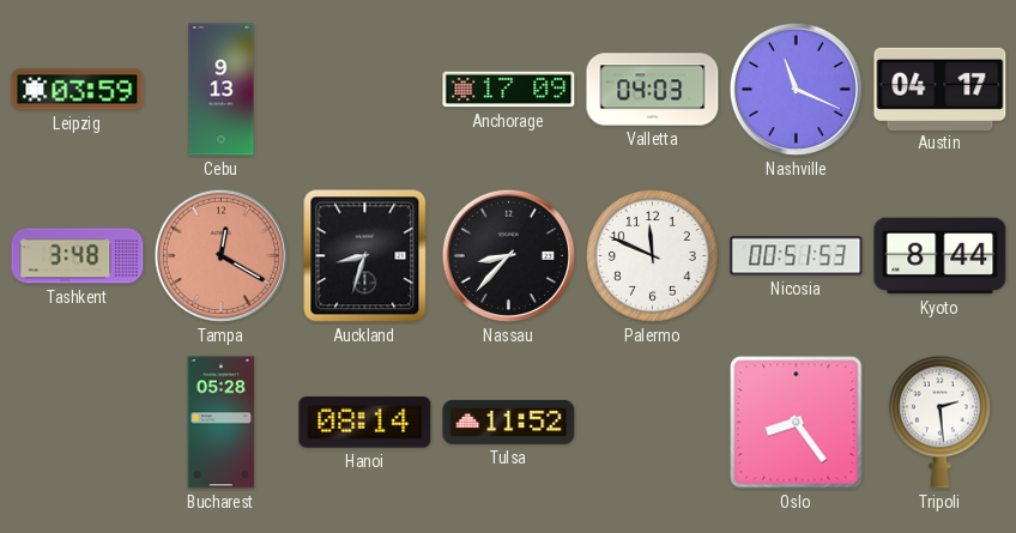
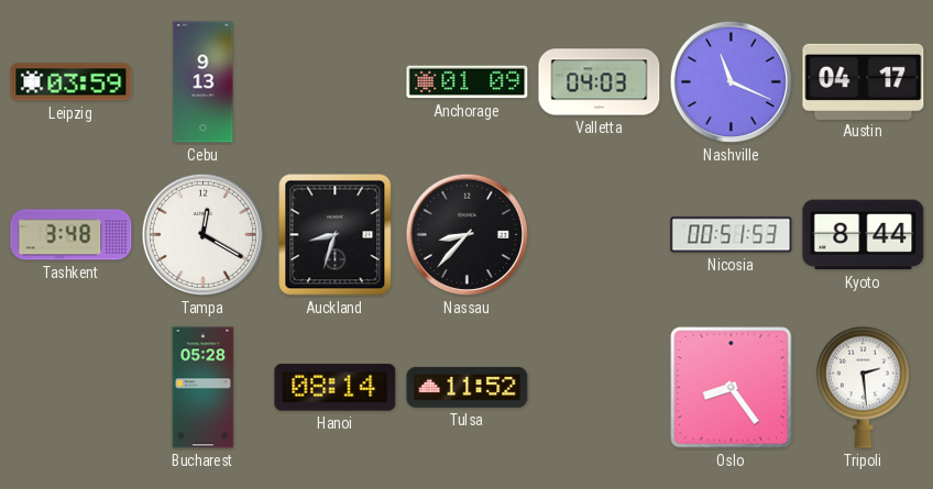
Anchorage: 17:09 -> 01:09 (468, 82)
Tampa dial: salmon -> white (202, 234)
Palermo: 11:49 -> none (653, 256)
